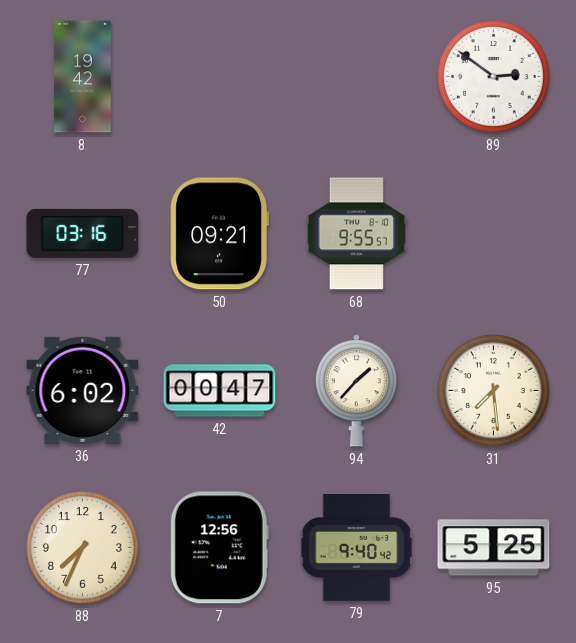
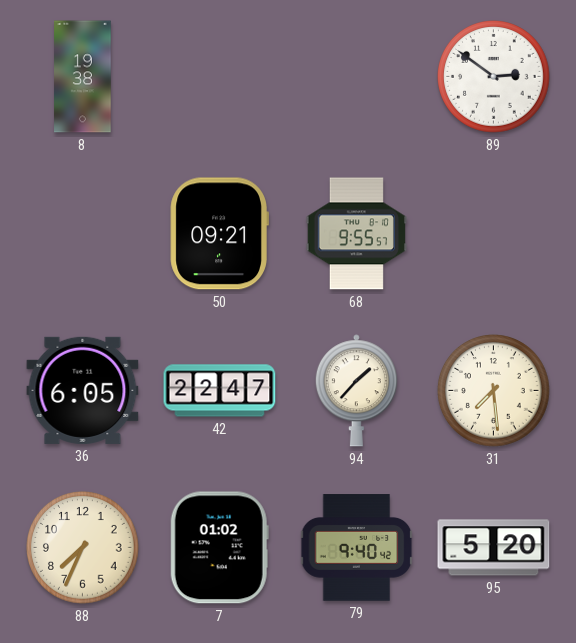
8: 19:42 -> 19:38 (83, 77)
77: 03:16 -> none (83, 233)
36: 6:02 -> 6:05 (83, 390)
42: 00:47 -> 22:47 (220, 391)
7: 12:56 -> 01:02 (219, 548)
95: 5:25 -> 5:20 (494, 548)
